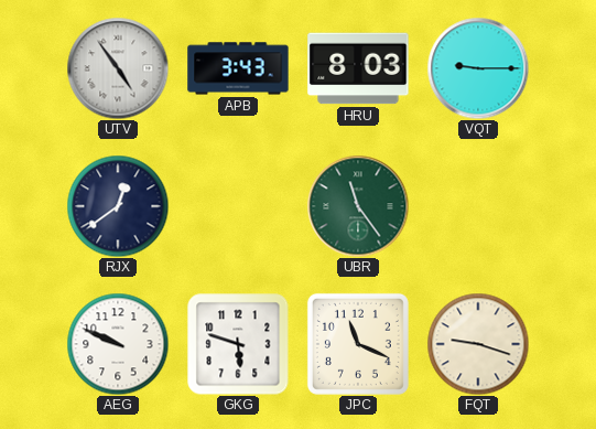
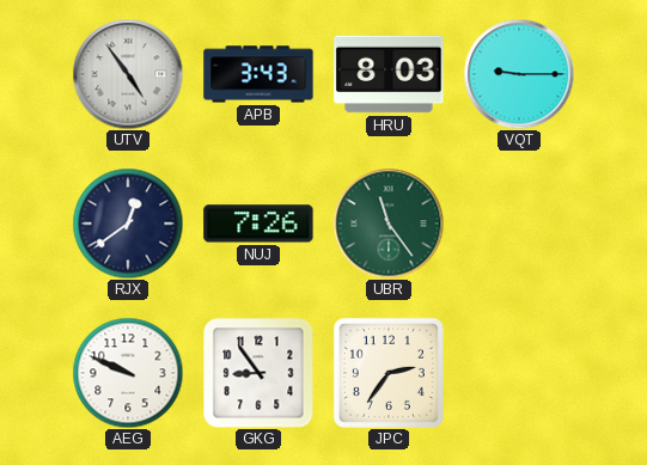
NUJ: none -> 7:26 (258, 224)
GKG: 5:48 -> 8:54 (258, 373)
JPC: 11:19 -> 2:36 (389, 373)
FQT: 9:18 -> none (478, 344)
